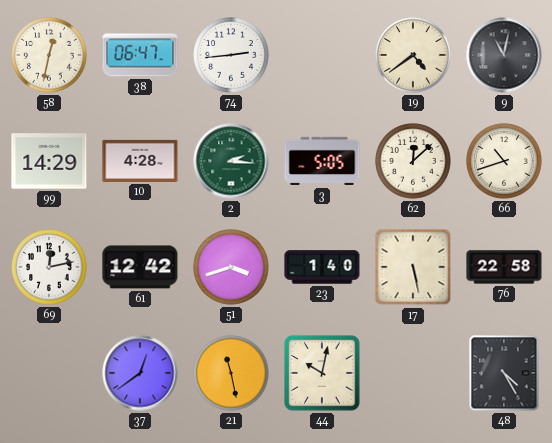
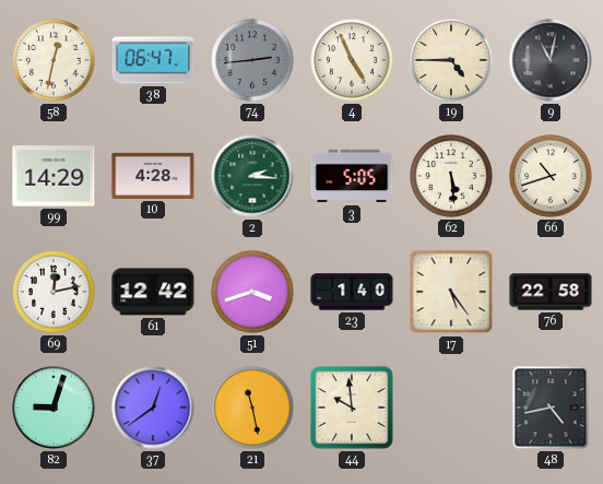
74 dial: white -> grey (252, 60)
4: none -> 4:56 (352, 60)
19: 4:39 -> 4:45 (451, 60)
62: 12:08 -> 5:29 (451, 176)
17: 5:28 -> 5:24 (451, 292)
82: none -> 9:03 (54, 408)
44: 10:02 -> 9:59 (352, 408)
48: 4:25 -> 4:43 (551, 408)
